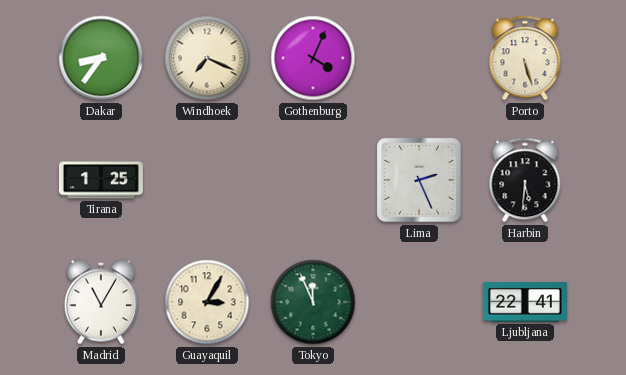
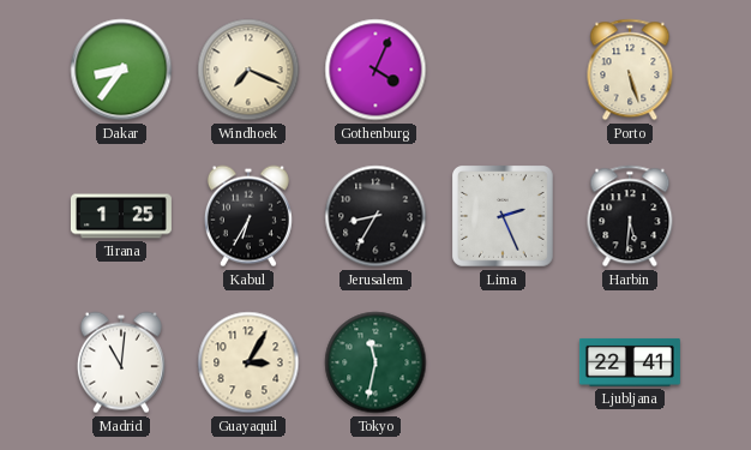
Kabul: none -> 6:35 (248, 216)
Jerusalem: none -> 8:35 (376, 216)
Madrid: 11:05 -> 11:01 (121, 362)
Tokyo: 11:56 -> 11:32 (376, 362)
